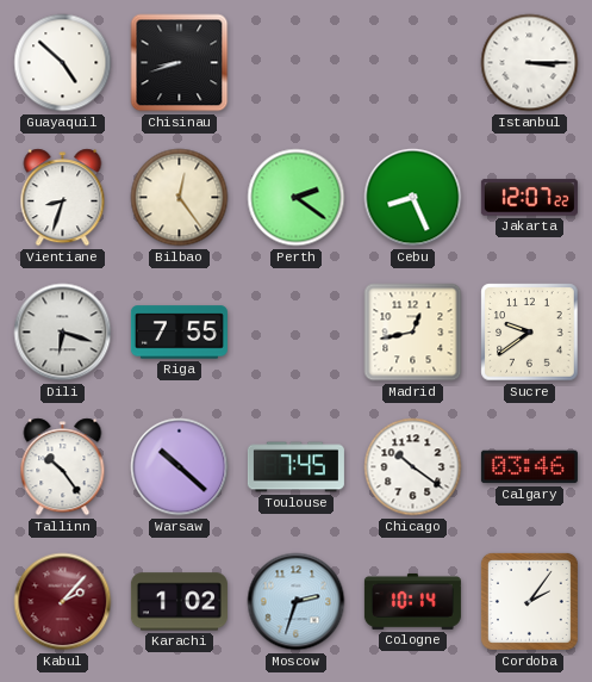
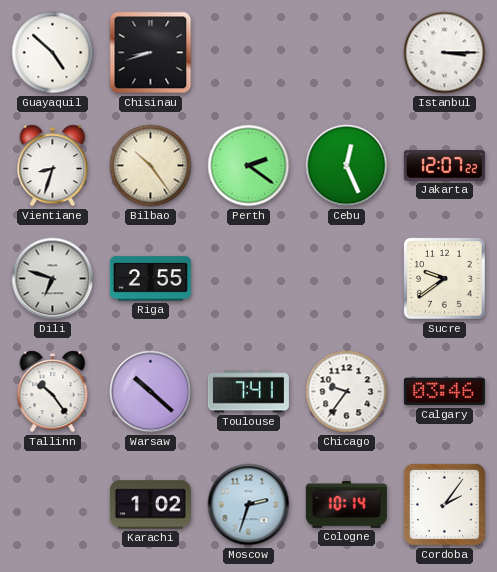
Bilbao: 12:24 -> 10:24 (151, 166)
Cebu: 8:26 -> 12:26 (347, 166)
Dili: 6:18 -> 6:48 (53, 279)
Riga: 7:55 -> 2:55 (150, 279)
Madrid: 12:43 -> none (413, 333)
Toulouse: 7:45 -> 7:41 (248, 392)
Chicago: 10:21 -> 9:36 (347, 392)
Kabul: 2:07 -> none (63, 602)
